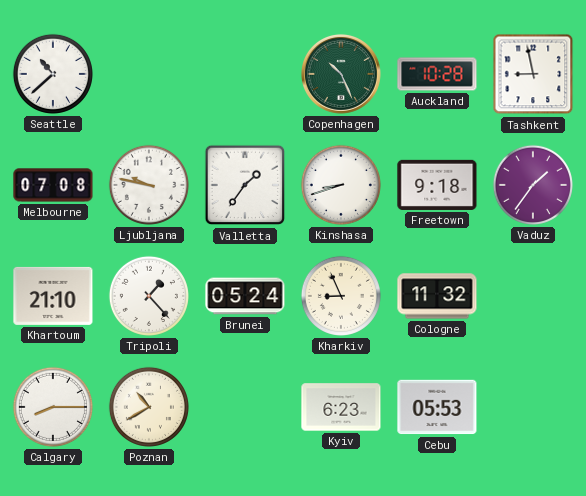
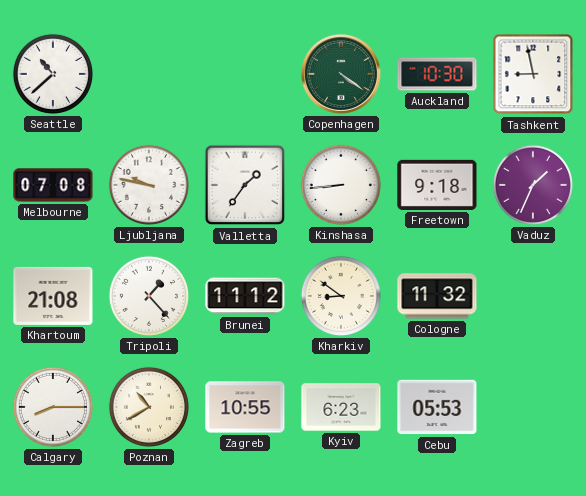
Copenhagen: 10:26 -> 4:21 (341, 74)
Auckland: 10:28 -> 10:30 (437, 74)
Kinshasa: 8:42 -> 8:44 (341, 185)
Vaduz: 1:36 -> 1:34 (533, 185)
Khartoum: 21:10 -> 21:08 (53, 296)
Brunei: 05:24 -> 11:12 (245, 296)
Kharkiv: 8:56 -> 8:51 (341, 296)
Zagreb: none -> 10:55 (245, 407)
